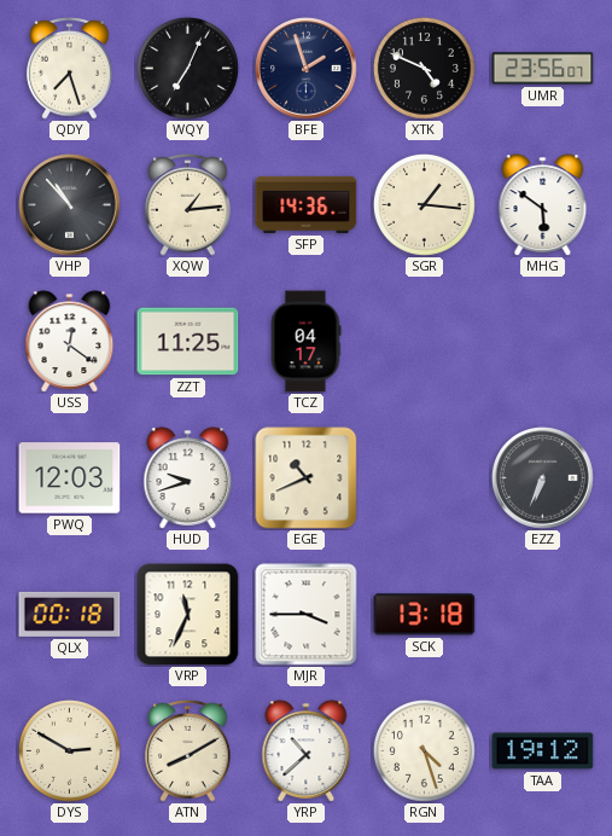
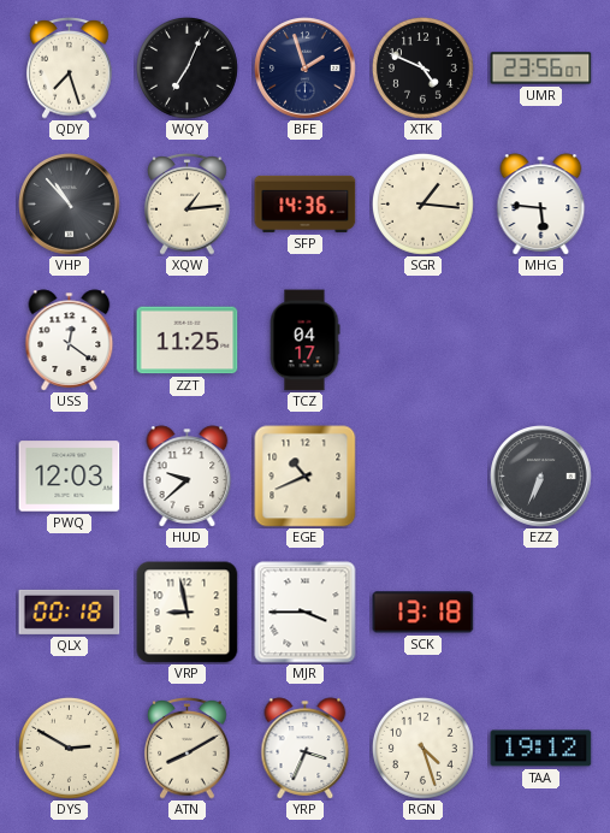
MHG: 5:51 -> 5:46 (541, 205)
HUD: 9:42 -> 9:38 (188, 477)
VRP: 11:34 -> 8:58 (188, 613)
YRP: 10:38 -> 3:34 (306, 749)
